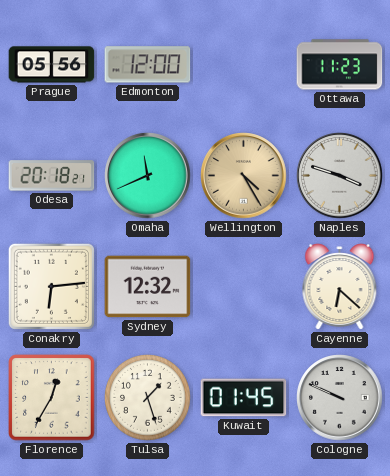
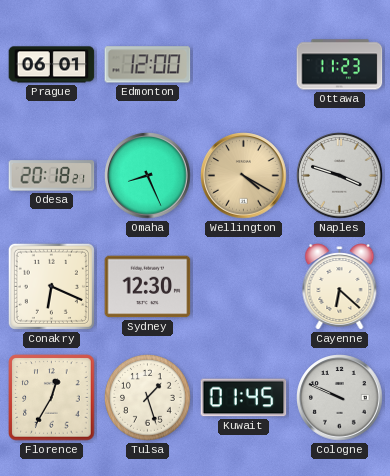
Prague: 05:56 -> 06:01 (52, 65)
Omaha: 11:41 -> 8:26 (148, 176)
Wellington: 4:25 -> 4:20 (244, 176)
Conakry: 6:14 -> 6:19 (51, 286)
Sydney: 12:32 -> 12:30 (148, 287)
